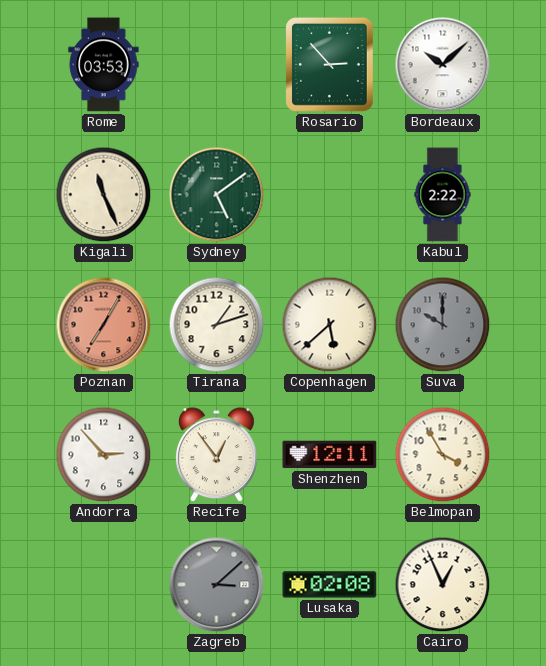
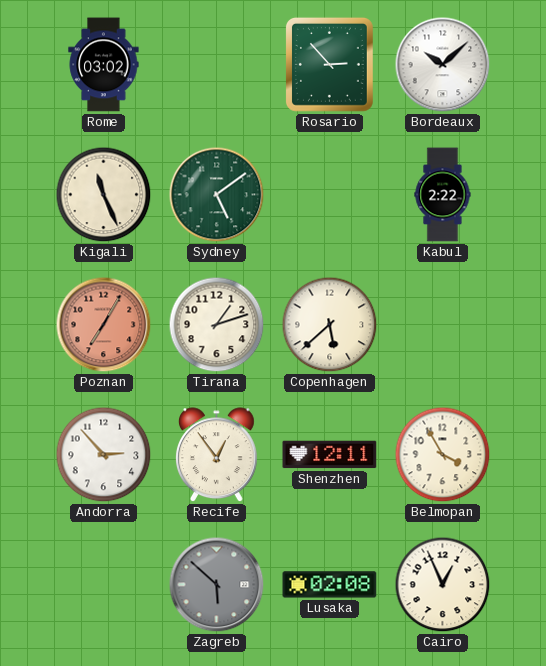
Rome: 03:53 -> 03:02 (104, 65)
Suva: 10:00 -> none (443, 325)
Zagreb: 3:08 -> 5:52 (217, 585)
